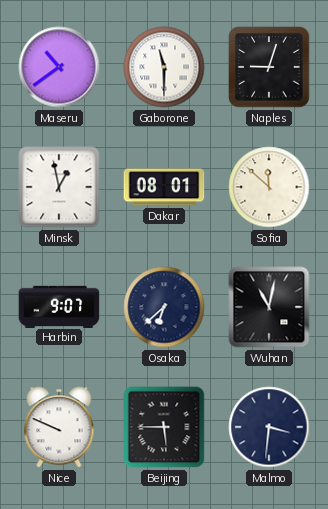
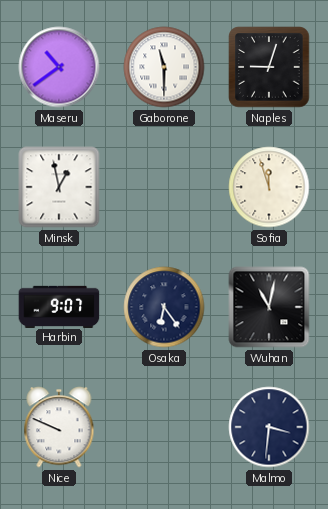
Dakar: 08:01 -> none (164, 187)
Sofia: 11:52 -> 11:57 (269, 187)
Osaka: 6:38 -> 6:24 (164, 307)
Beijing: 5:45 -> none (164, 427)
